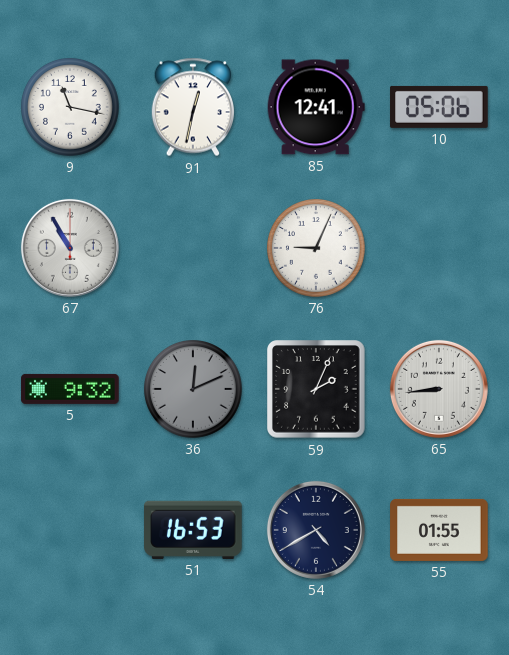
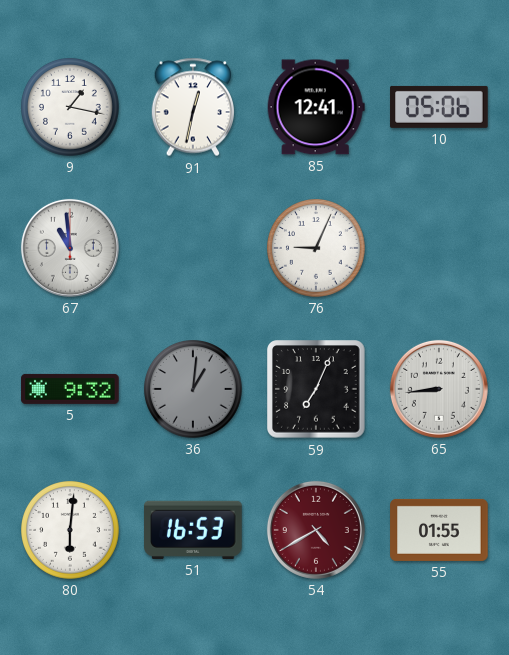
9: 11:17 -> 1:17 (71, 108)
67: 10:55 -> 10:59 (70, 248)
36: 12:11 -> 1:01 (194, 390)
59: 2:04 -> 7:04 (316, 389)
80: none -> 6:01 (71, 531)
54 dial: navy -> burgundy (316, 530)
